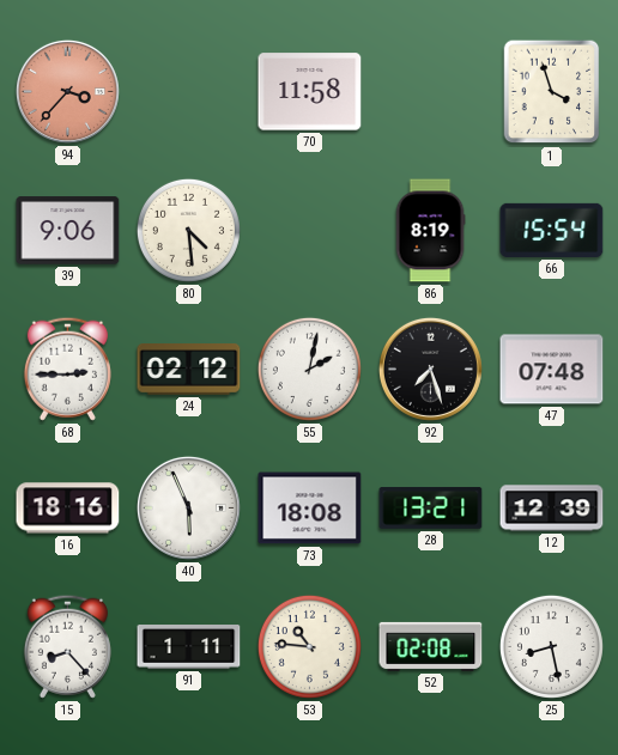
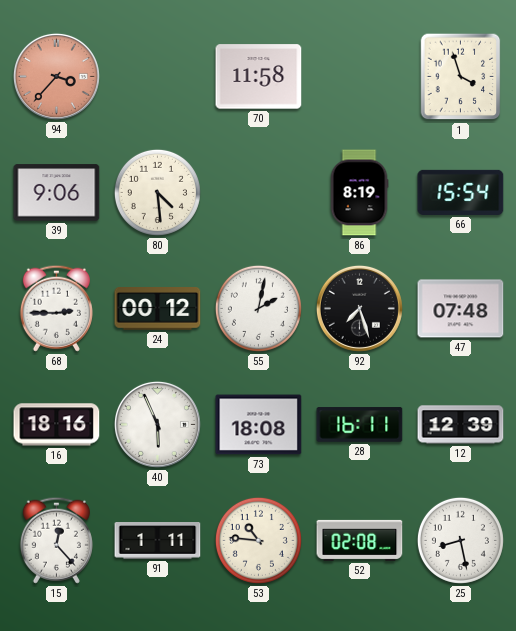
24: 02:12 -> 00:12 (158, 309)
28: 13:21 -> 16:11 (360, 425)
15: 8:23 -> 12:23 (56, 540)
